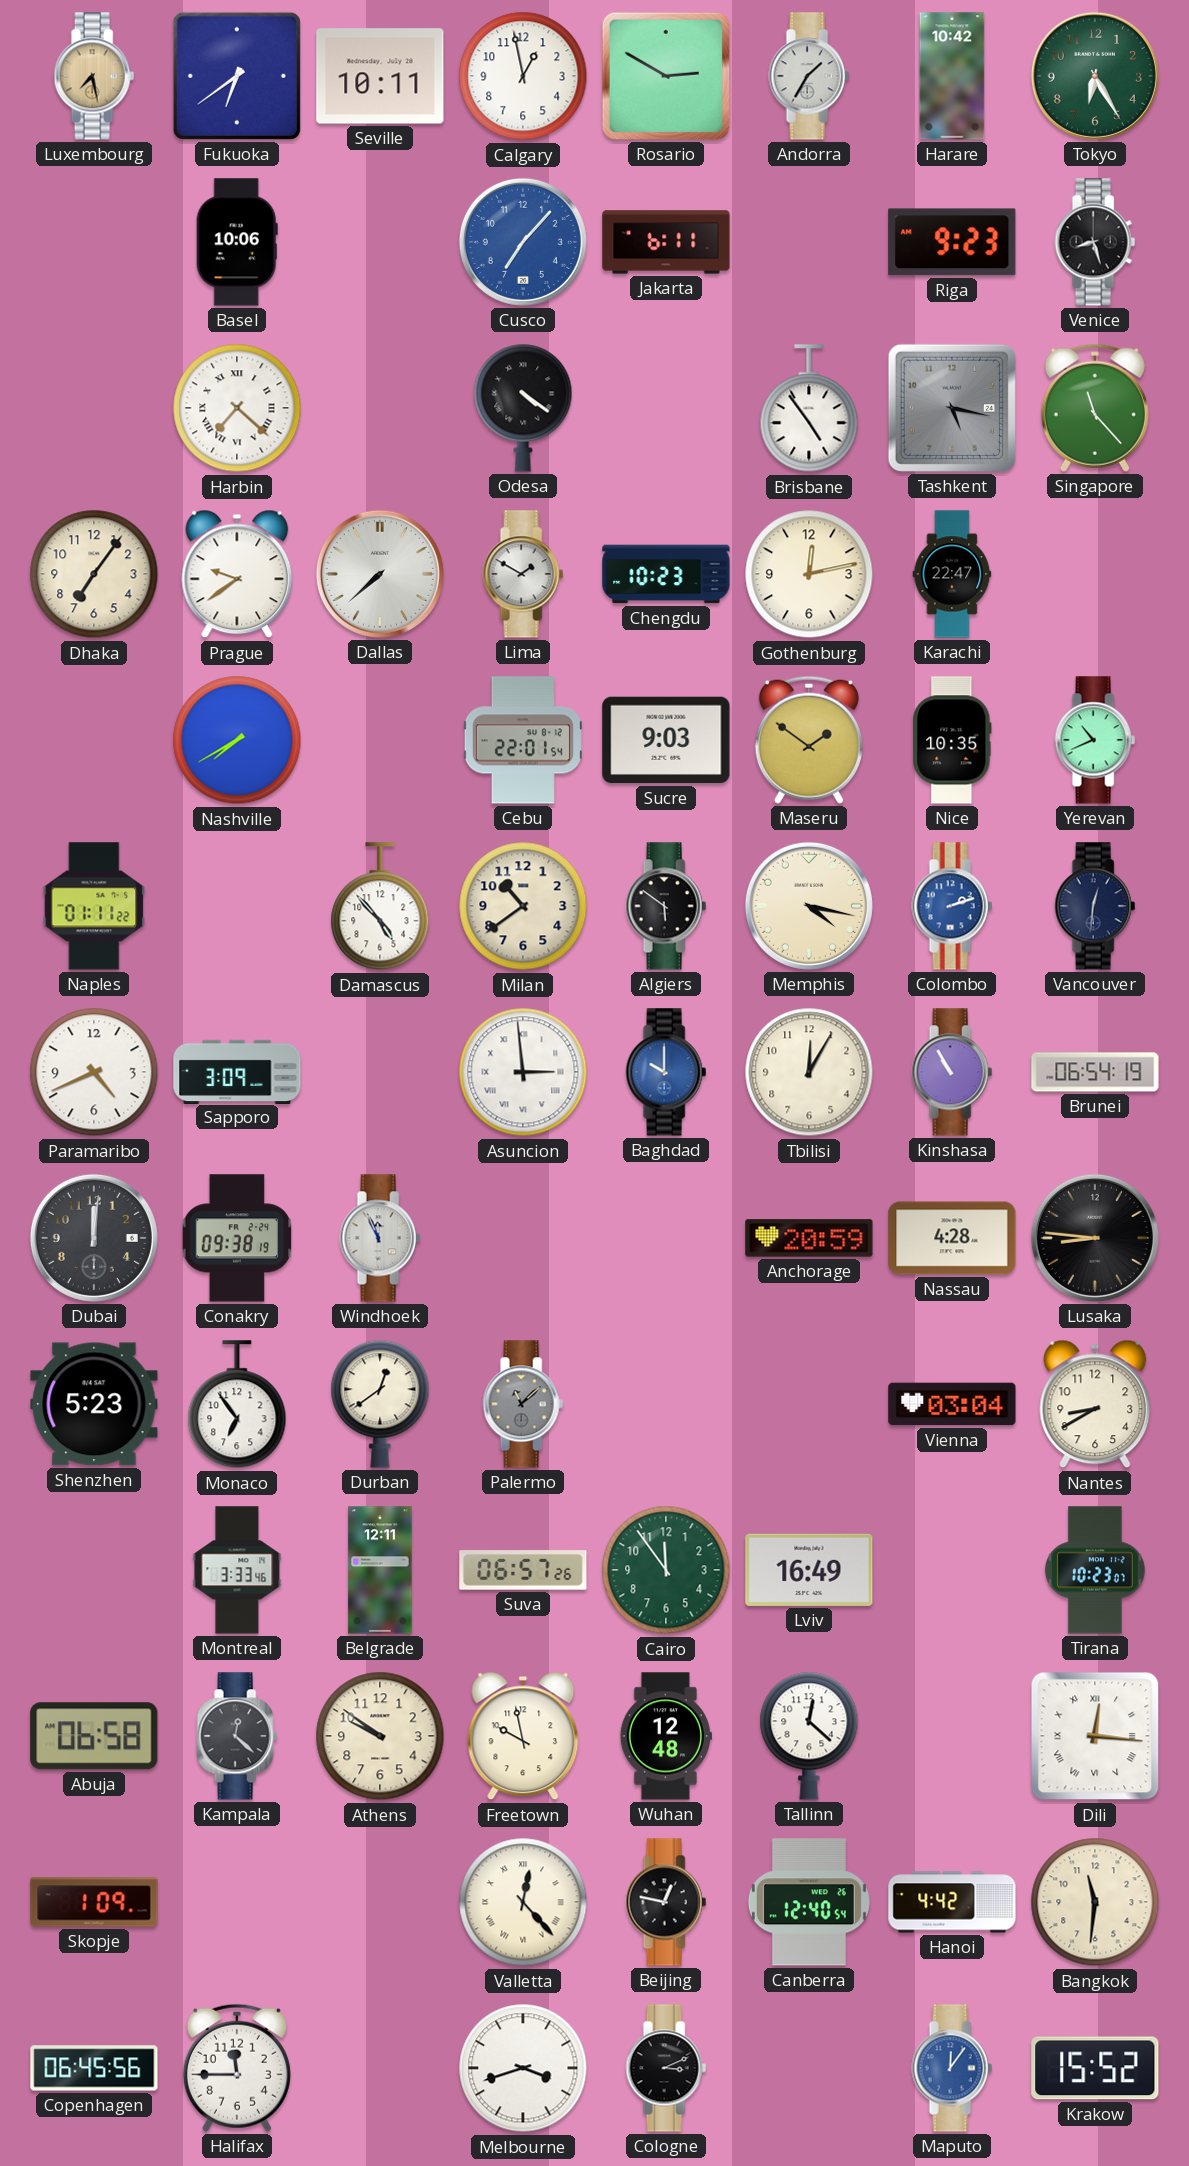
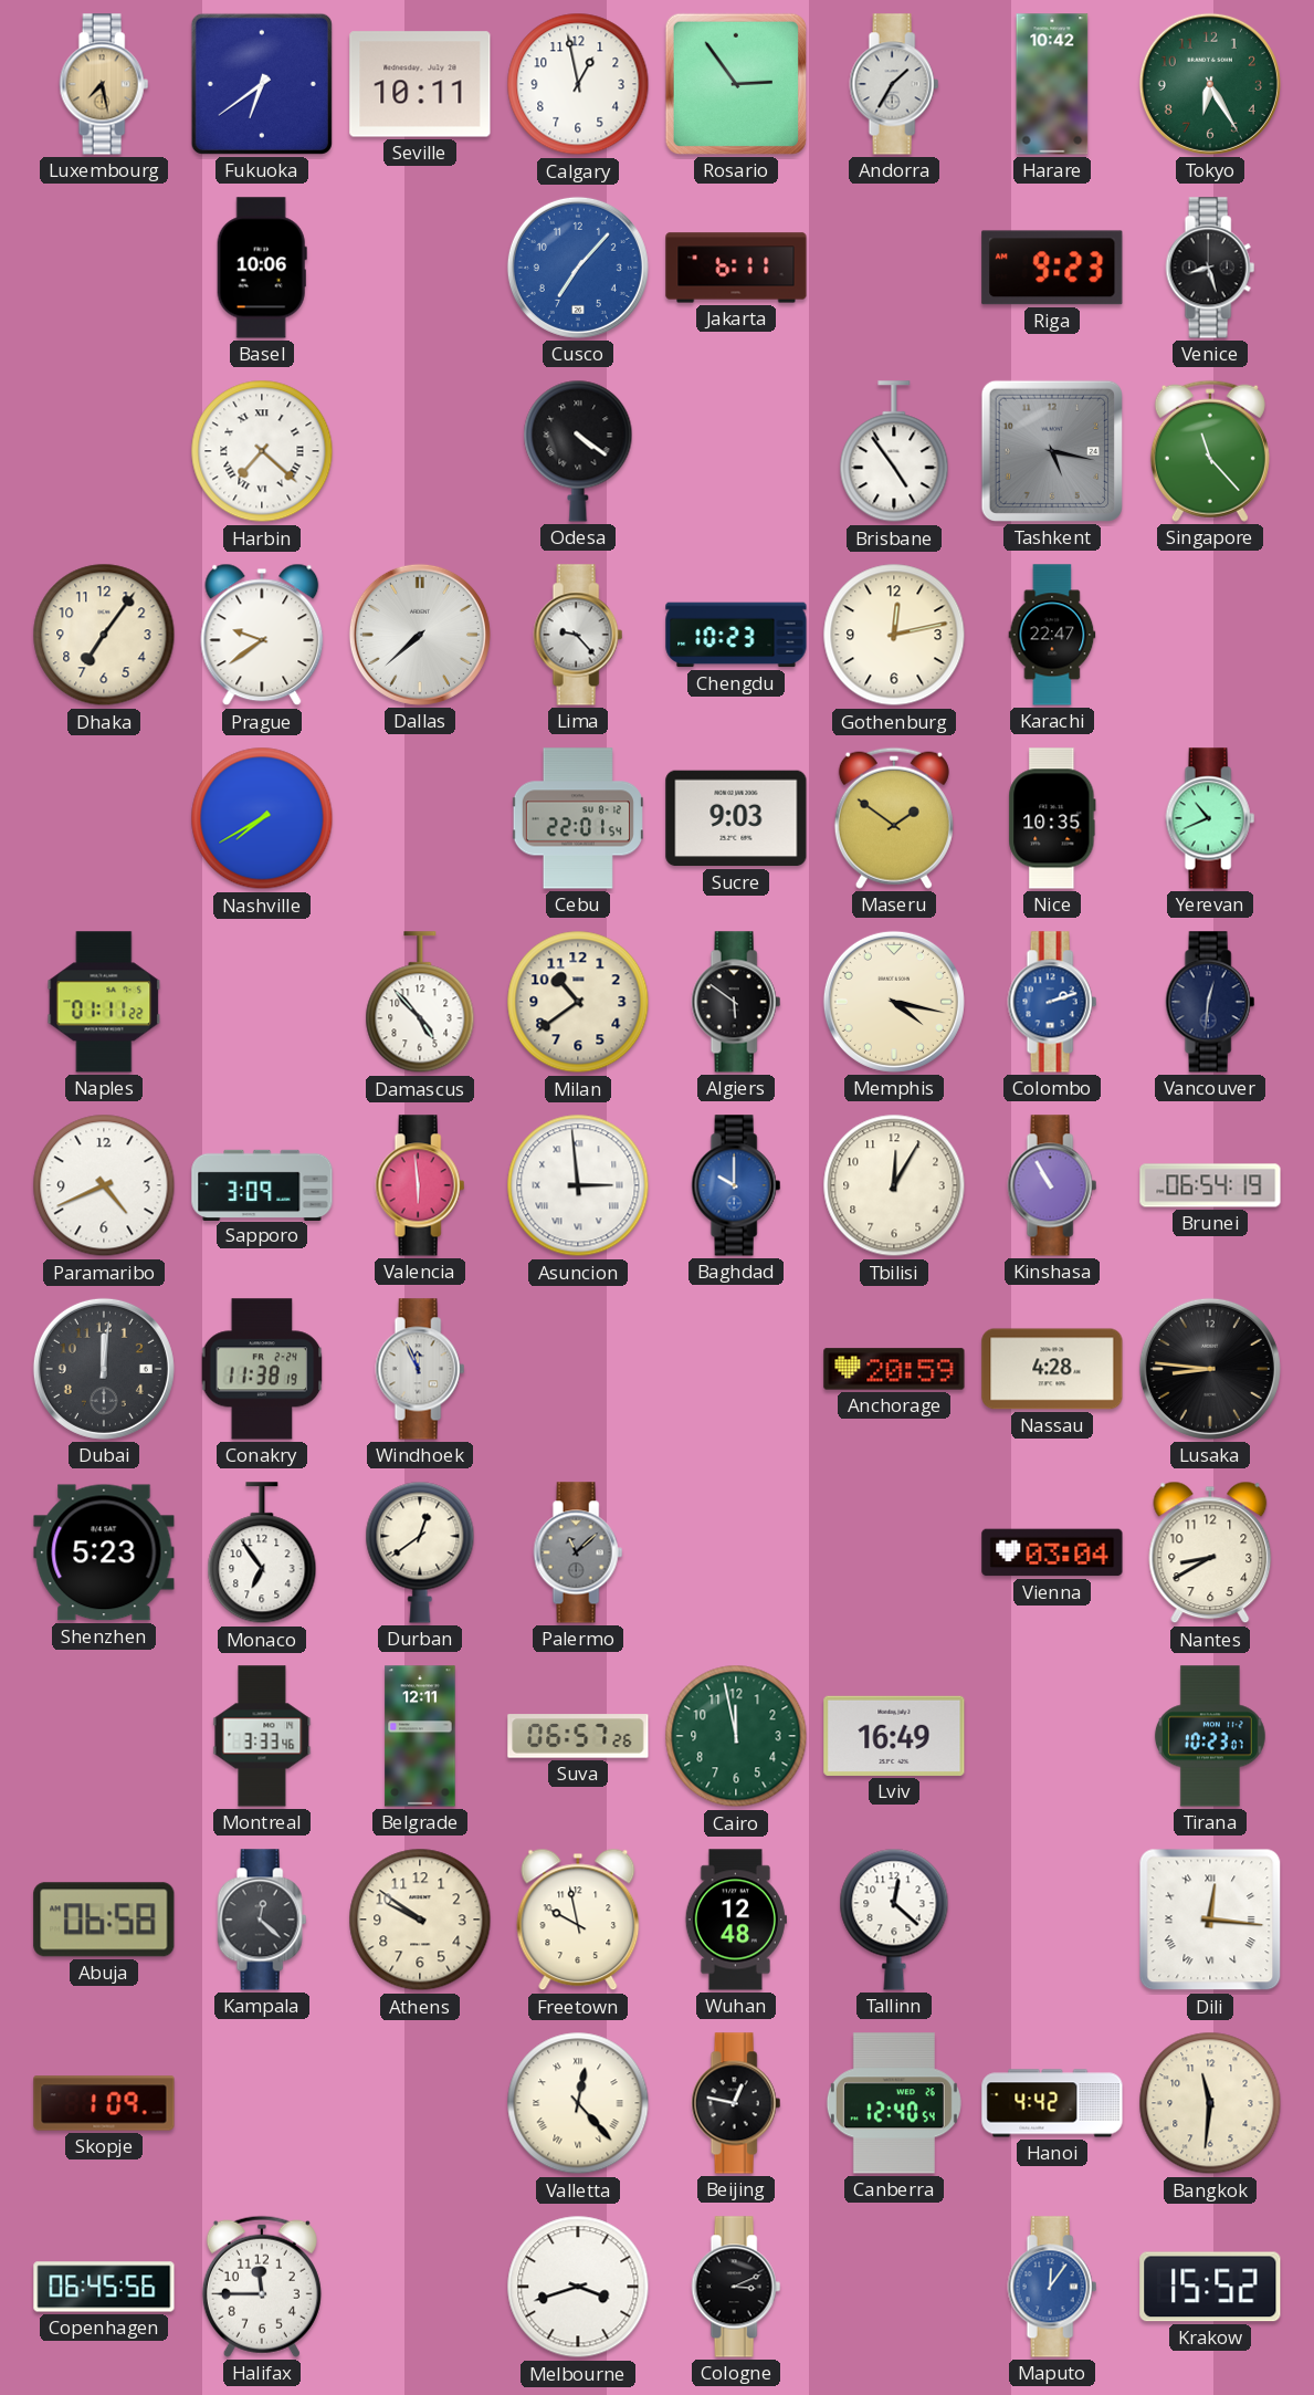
Rosario: 2:50 -> 2:54 (736, 84)
Lima: 1:50 -> 9:23 (578, 635)
Valencia: none -> 5:59 (420, 1185)
Conakry: 09:38 -> 11:38 (262, 1369)
Cairo: 11:54 -> 11:58 (736, 1736)
